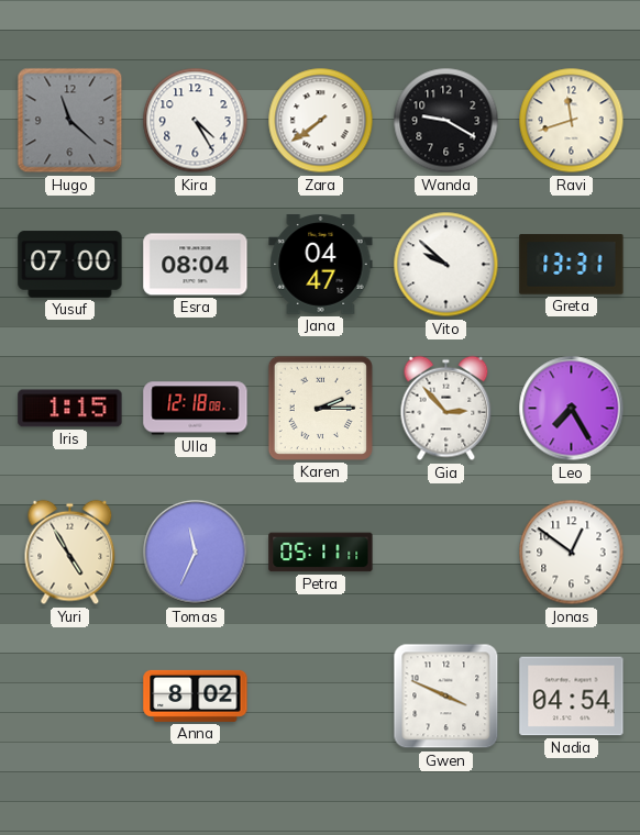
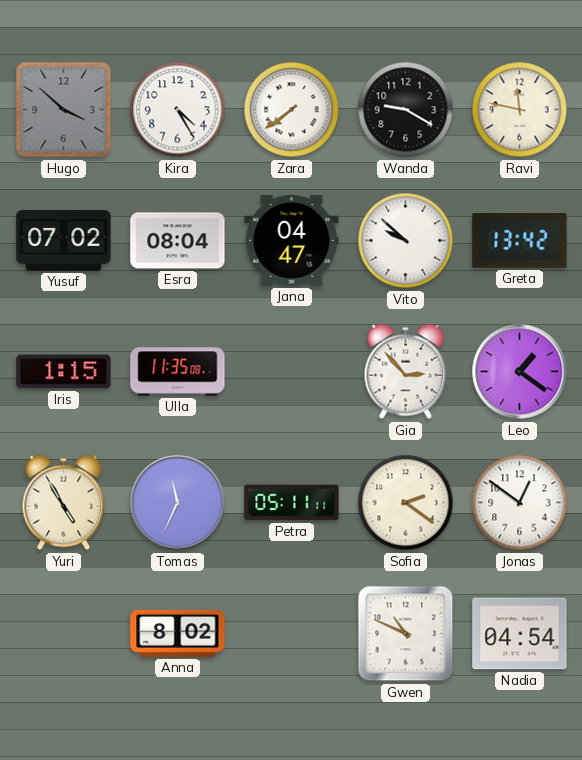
Hugo: 11:22 -> 3:52 (64, 110)
Ravi: 11:42 -> 11:47 (520, 110)
Yusuf: 07:00 -> 07:02 (64, 241)
Greta: 13:31 -> 13:42 (520, 241)
Ulla: 12:18 -> 11:35 (178, 372)
Karen: 2:15 -> none (320, 408)
Leo: 7:25 -> 1:21 (520, 372)
Sofia: none -> 2:21 (406, 503)
Gwen: 3:49 -> 10:49 (406, 634)
